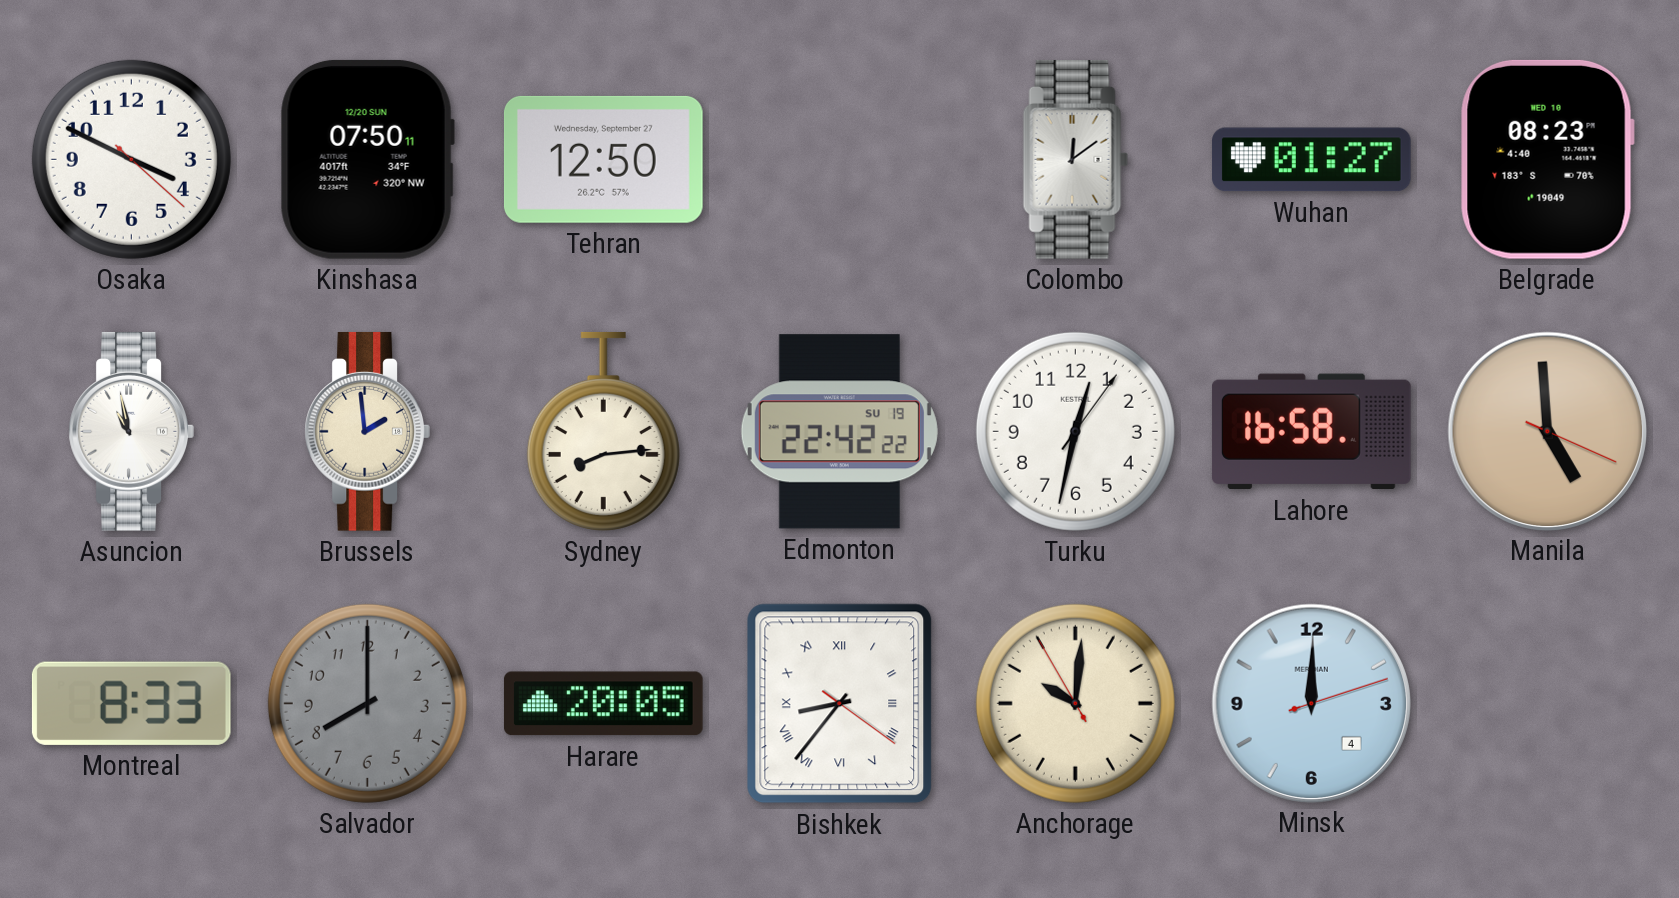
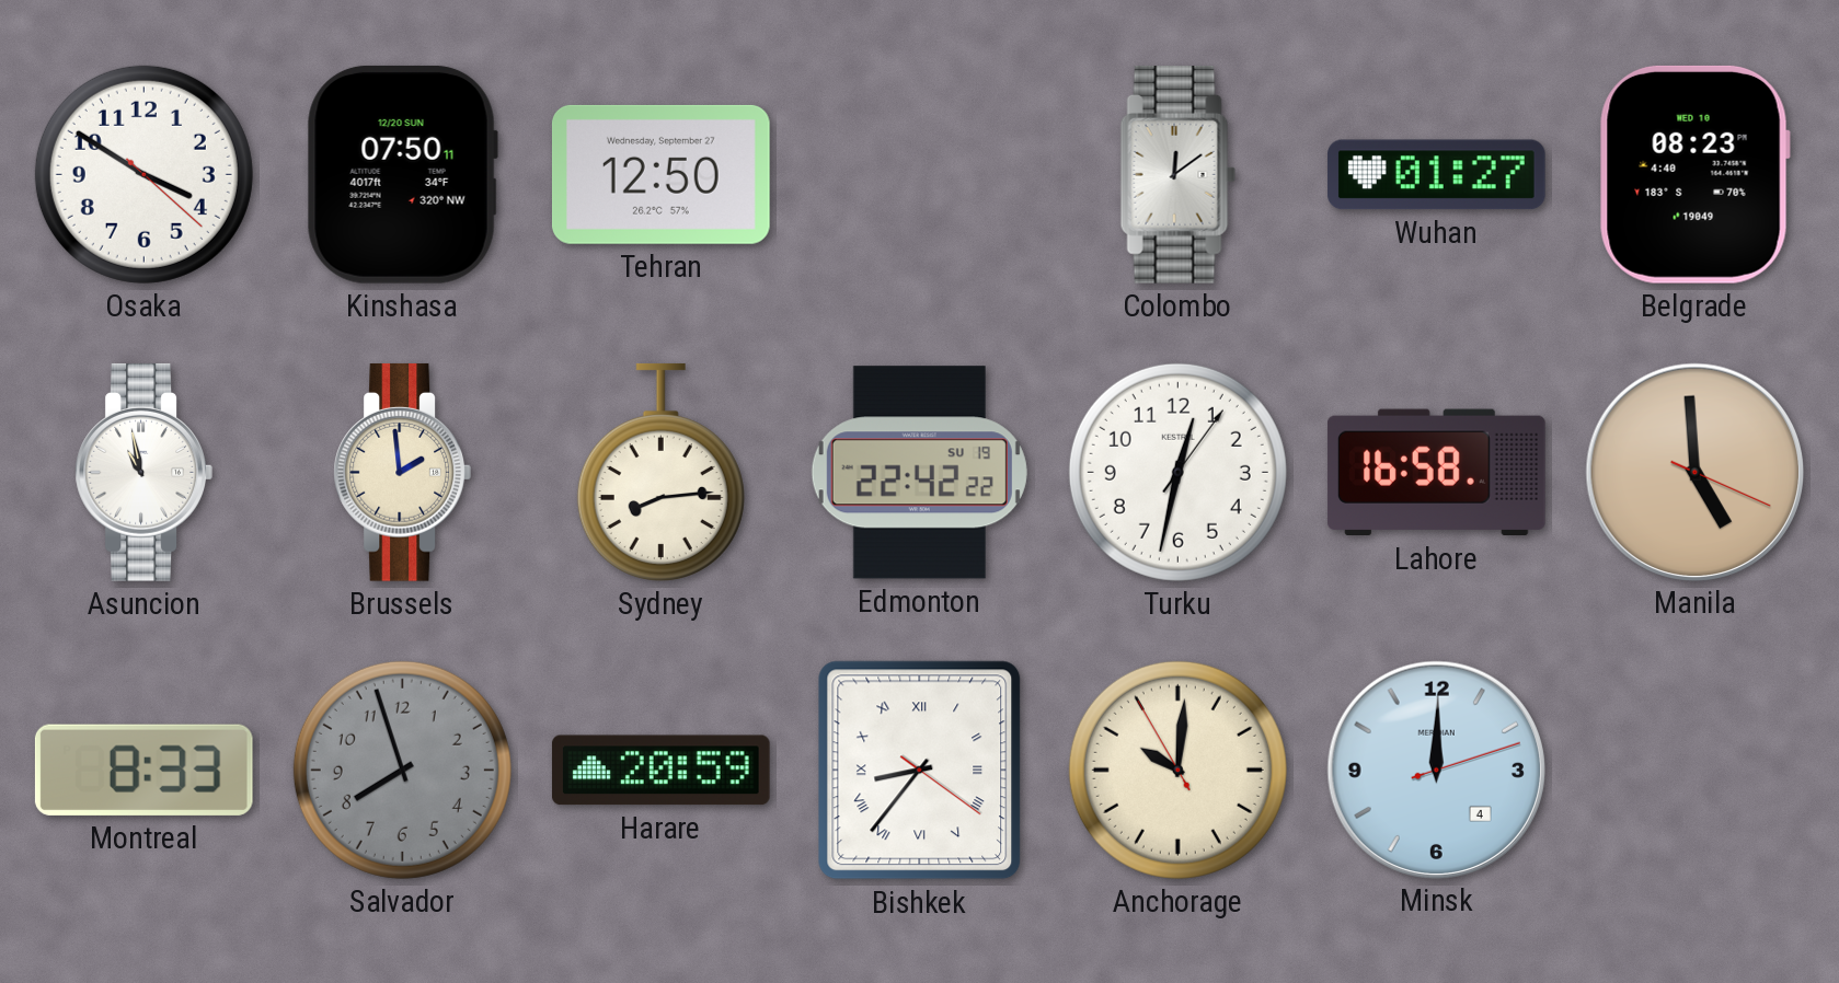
Osaka: 3:49 -> 3:50 (143, 174)
Salvador: 8:00 -> 7:57 (402, 770)
Harare: 20:05 -> 20:59 (660, 771)
